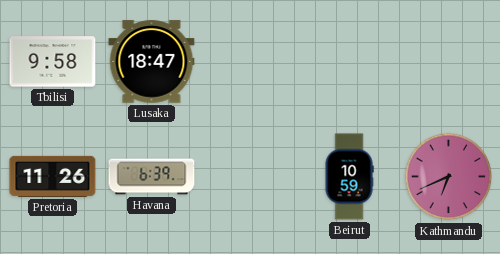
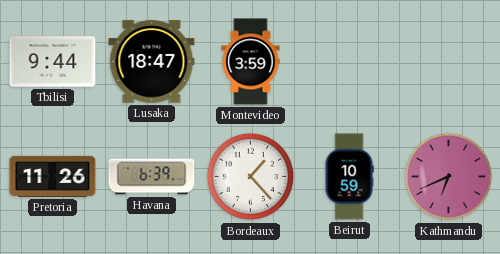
Tbilisi: 9:58 -> 9:44 (53, 62)
Montevideo: none -> 3:59 (251, 62)
Bordeaux: none -> 1:23 (251, 177)
